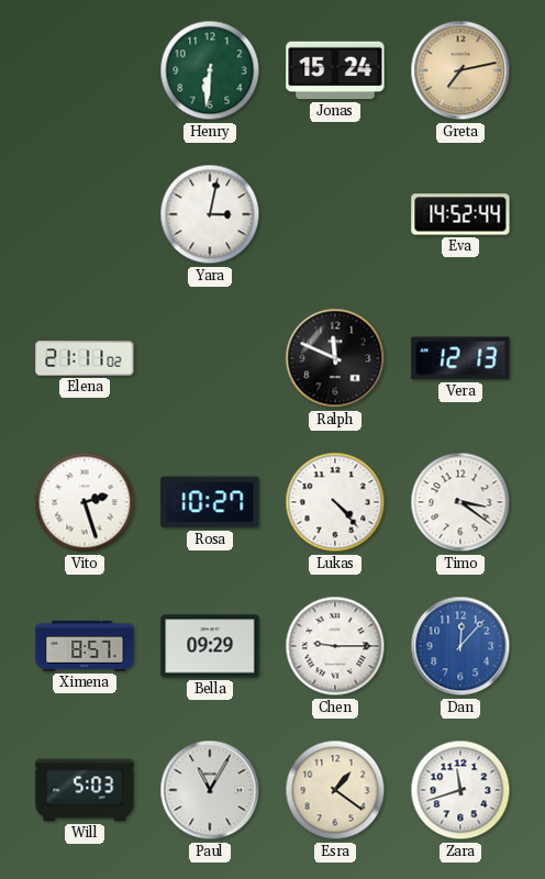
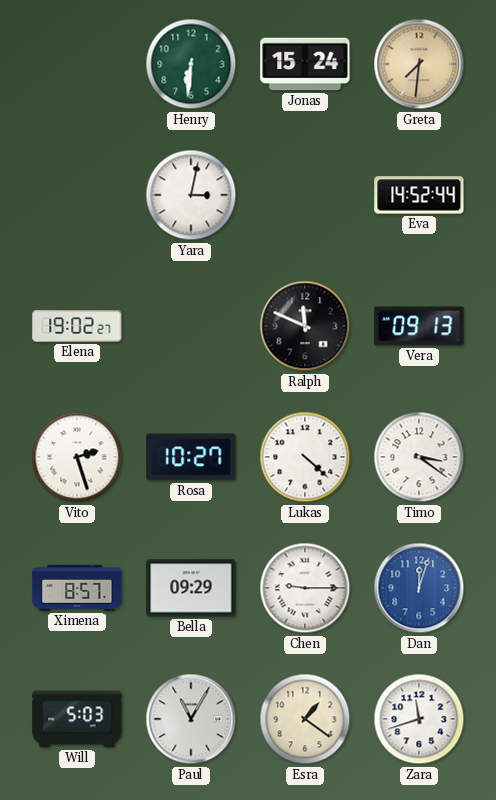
Greta: 7:13 -> 7:31 (419, 64)
Elena: 21:11 -> 19:02 (77, 326)
Vera: 12:13 -> 09:13 (419, 326)
Lukas: 4:23 -> 4:22 (305, 457)
Dan: 12:07 -> 12:03 (419, 588)
